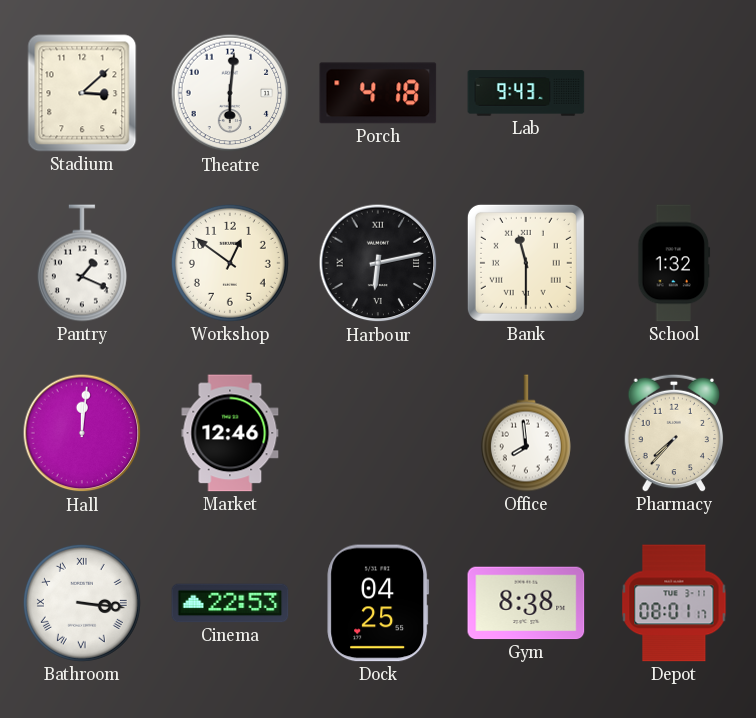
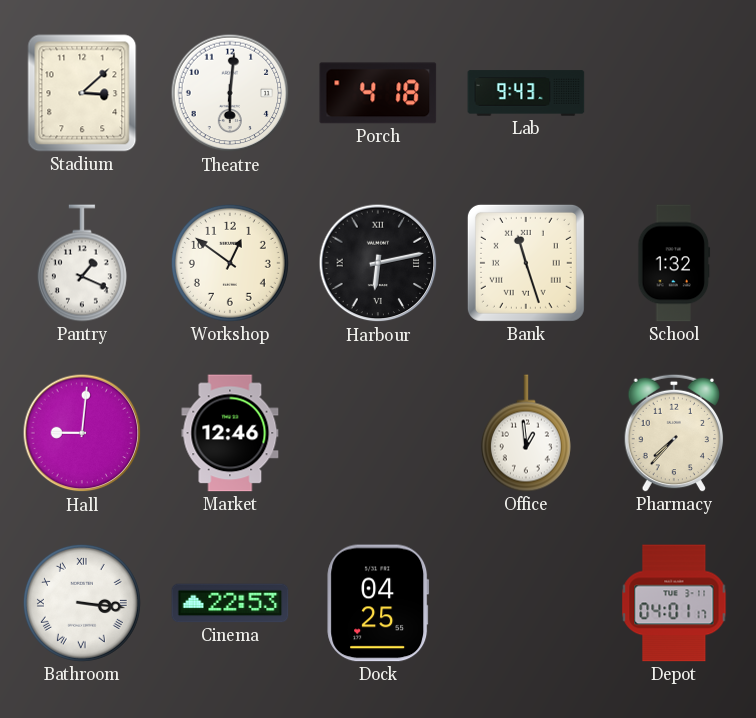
Bank: 11:30 -> 11:27 (526, 263)
Hall: 12:01 -> 9:01 (82, 433)
Office: 7:59 -> 12:59 (526, 433)
Gym: 8:38 -> none (526, 603)
Depot: 08:01 -> 04:01 (674, 603)
